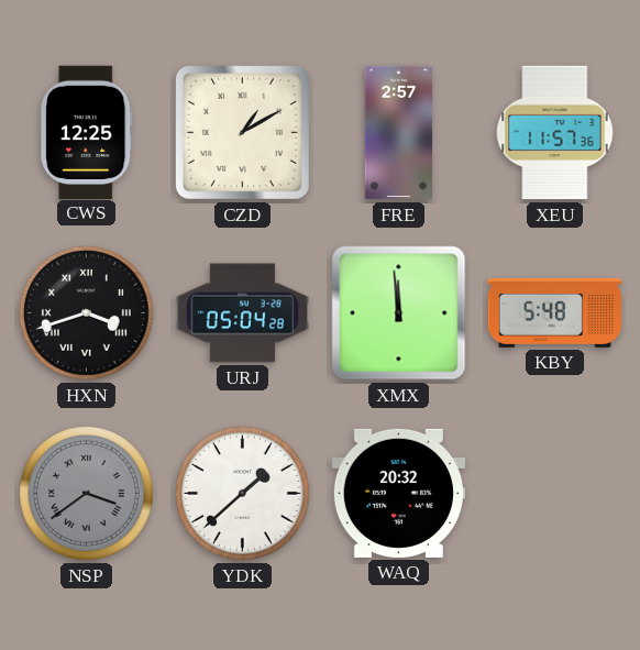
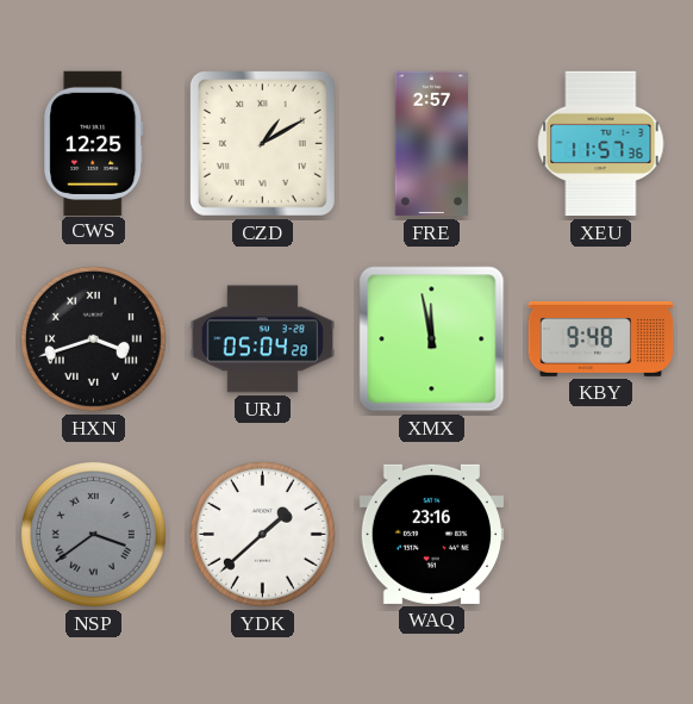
XMX: 11:59 -> 11:58 (432, 339)
KBY: 5:48 -> 9:48 (601, 338)
WAQ: 20:32 -> 23:16 (431, 534)
